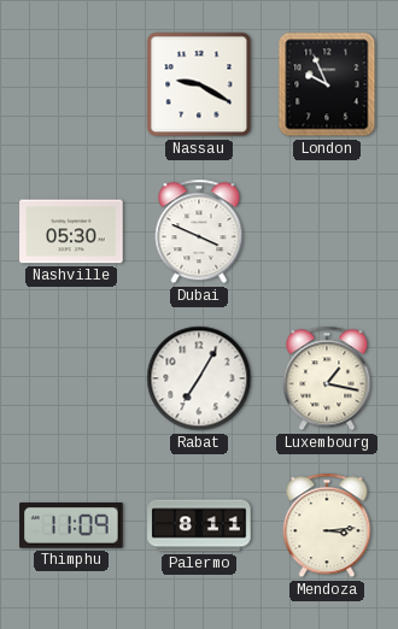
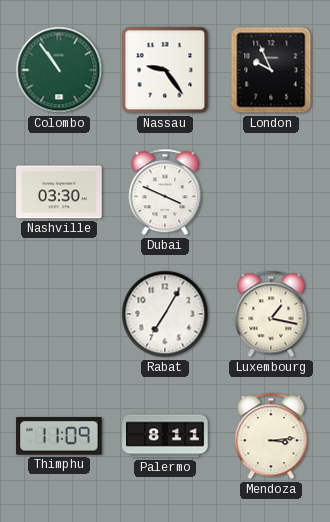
Colombo: none -> 10:54 (59, 70)
Nassau: 9:20 -> 9:24 (165, 70)
Nashville: 05:30 -> 03:30 (59, 192)
